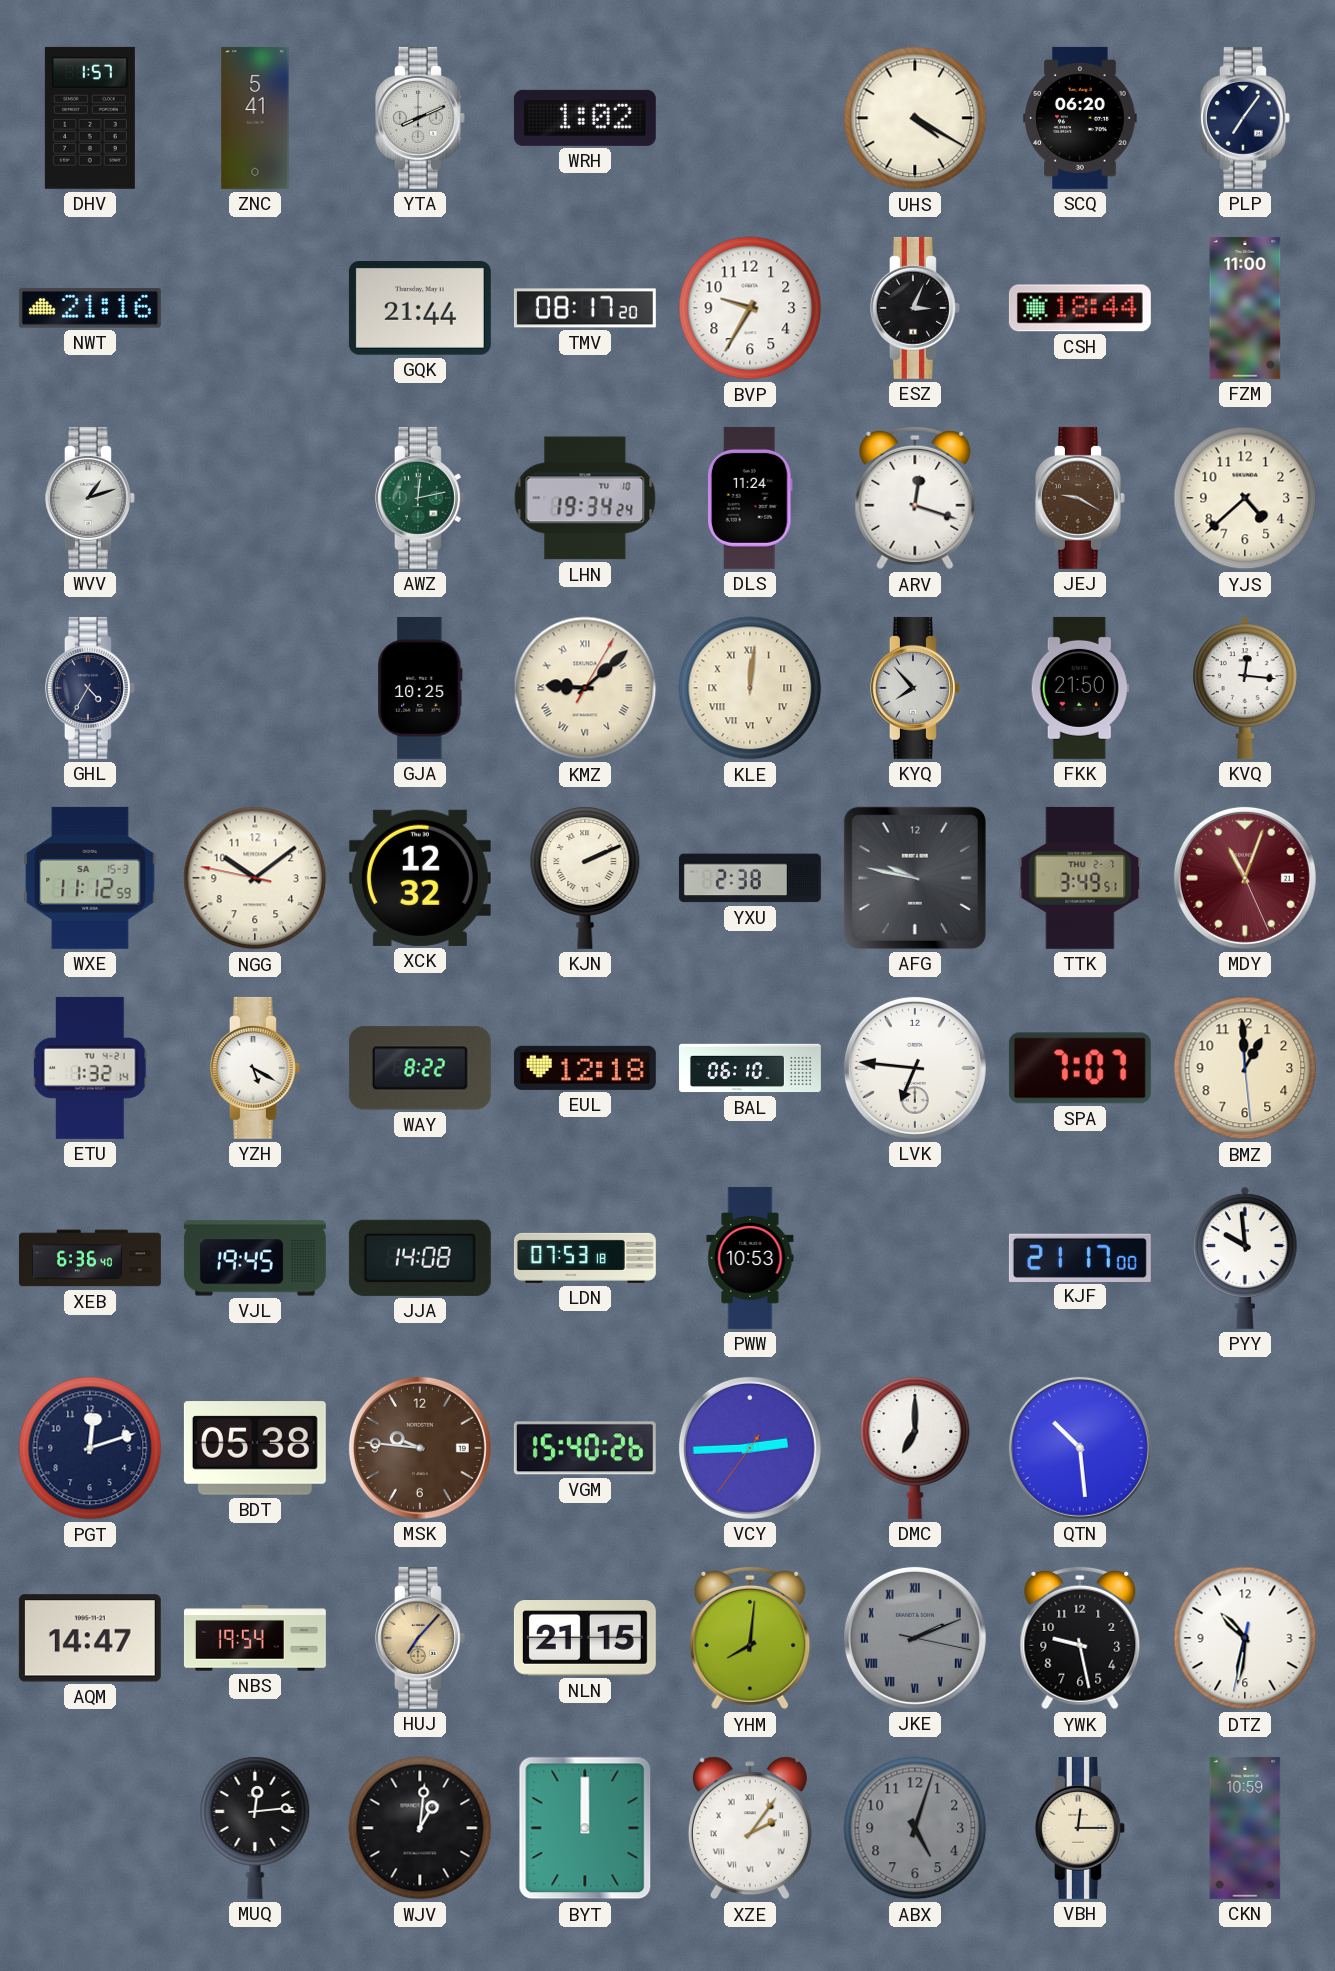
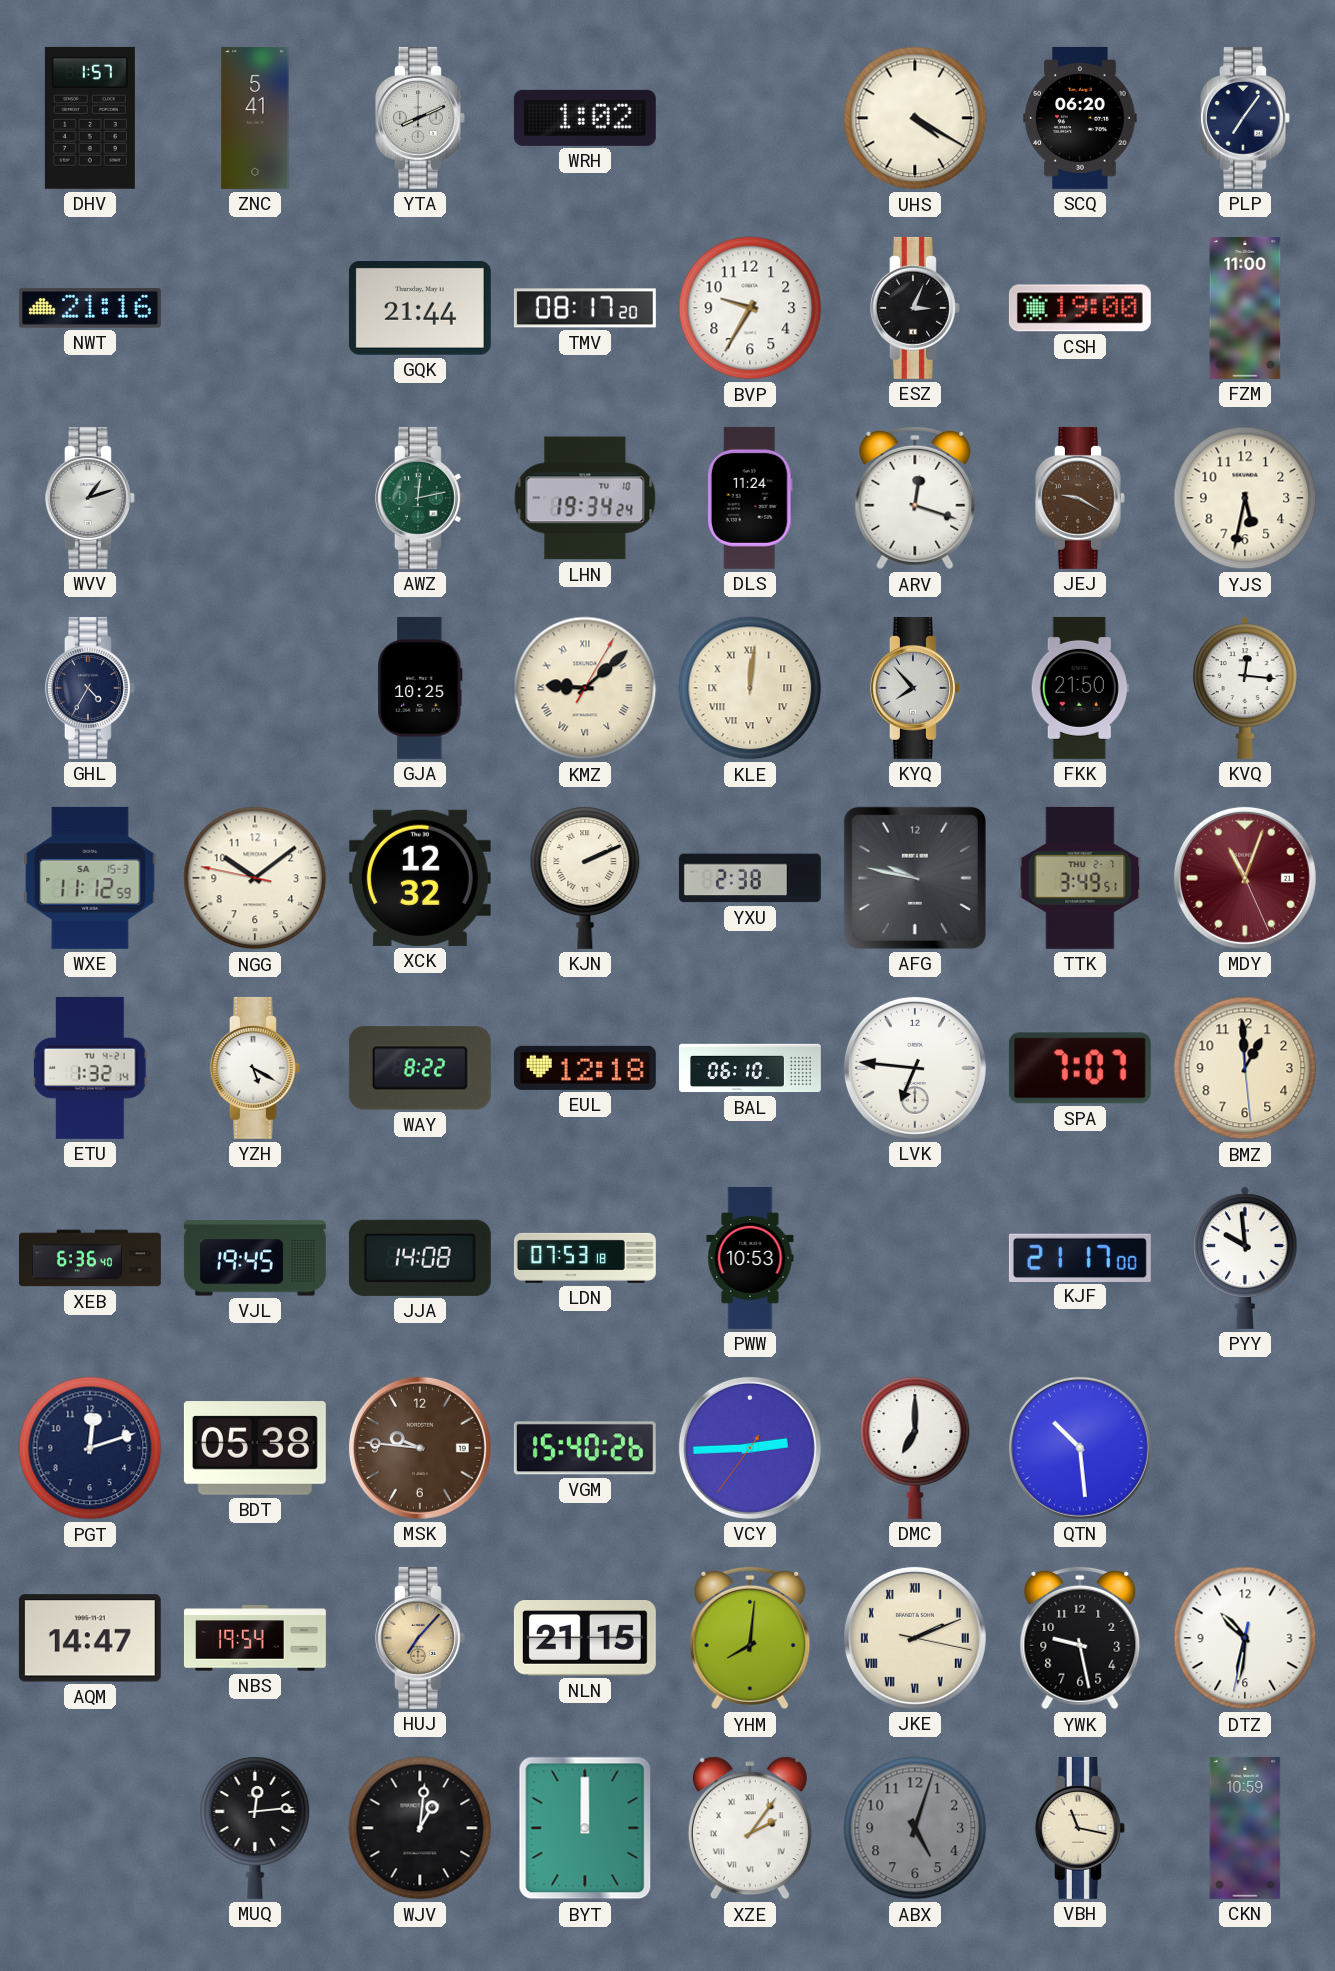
CSH: 18:44 -> 19:00 (1080, 308)
YJS: 4:38 -> 5:32 (1245, 498)
JKE dial: grey -> cream (915, 1638)
VBH: 12:15 -> 11:17 (1080, 1828)
